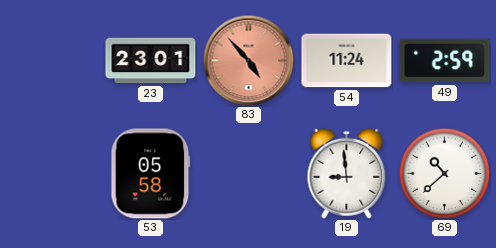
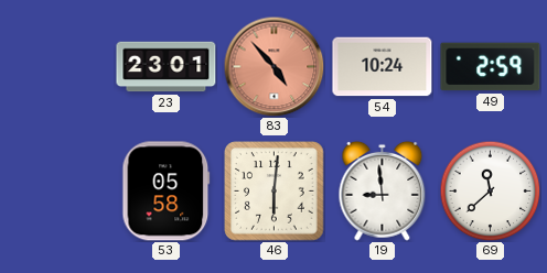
54: 11:24 -> 10:24 (383, 67)
46: none -> 6:01 (275, 192)
69: 10:38 -> 11:38 (490, 190)
